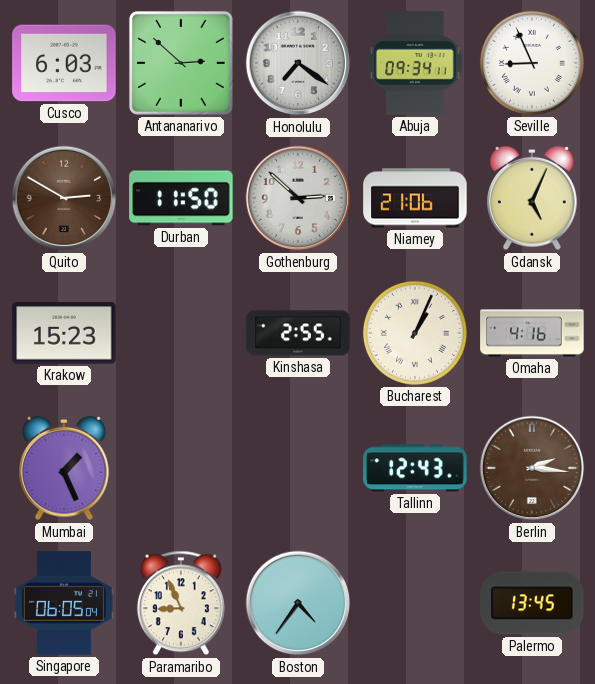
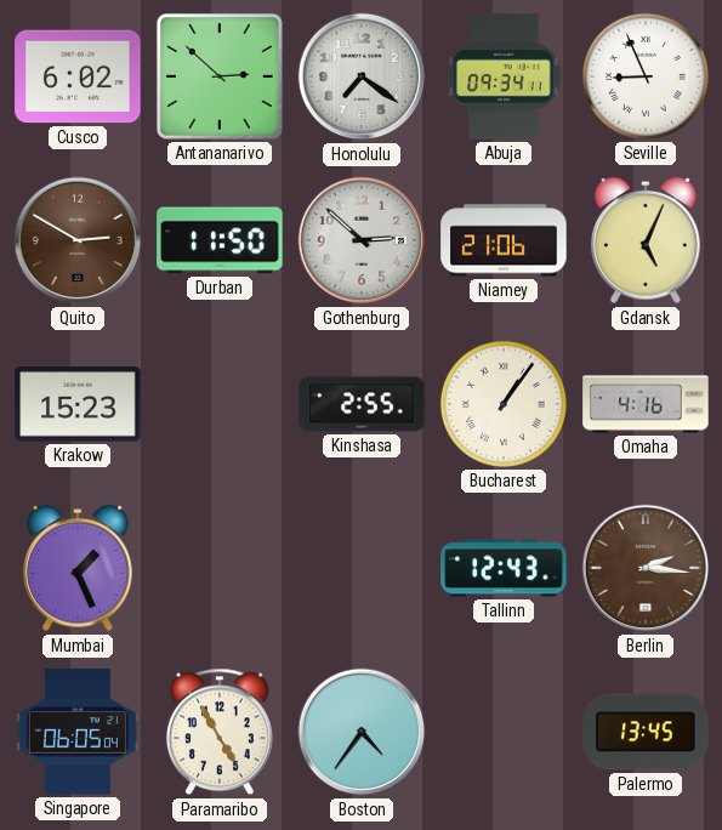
Cusco: 6:03 -> 6:02 (78, 76)
Bucharest: 1:04 -> 1:06 (504, 404)
Paramaribo: 8:56 -> 4:55 (220, 732)
